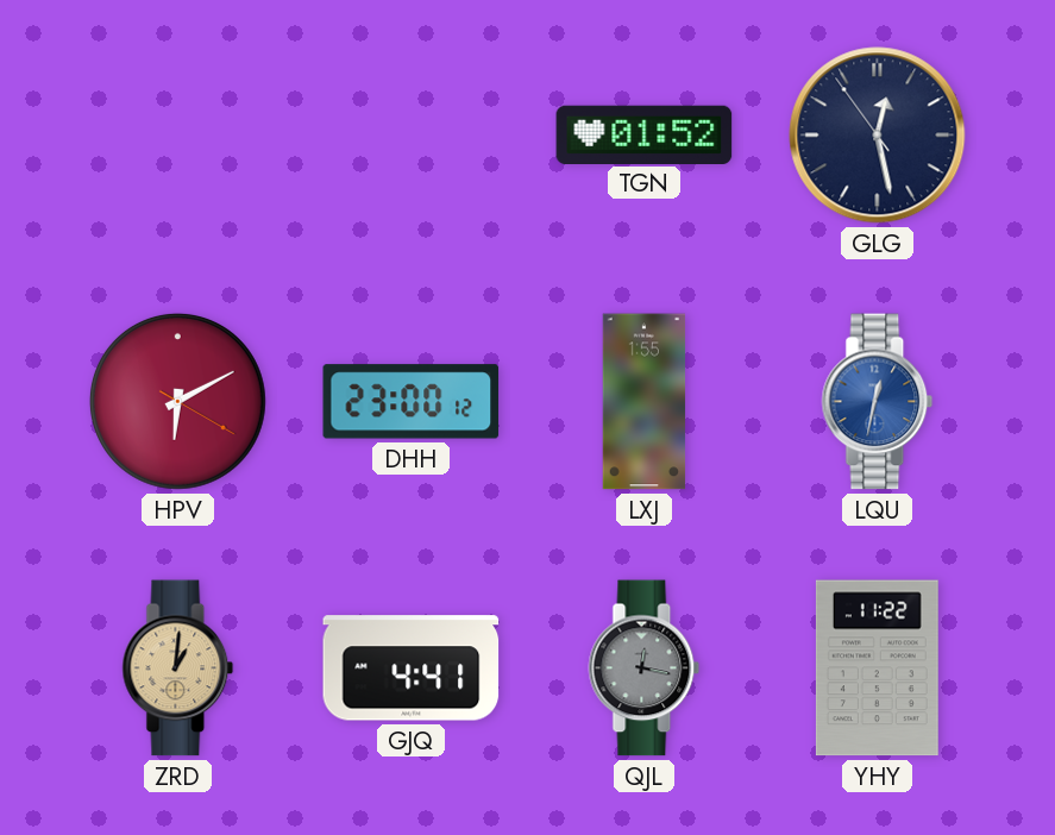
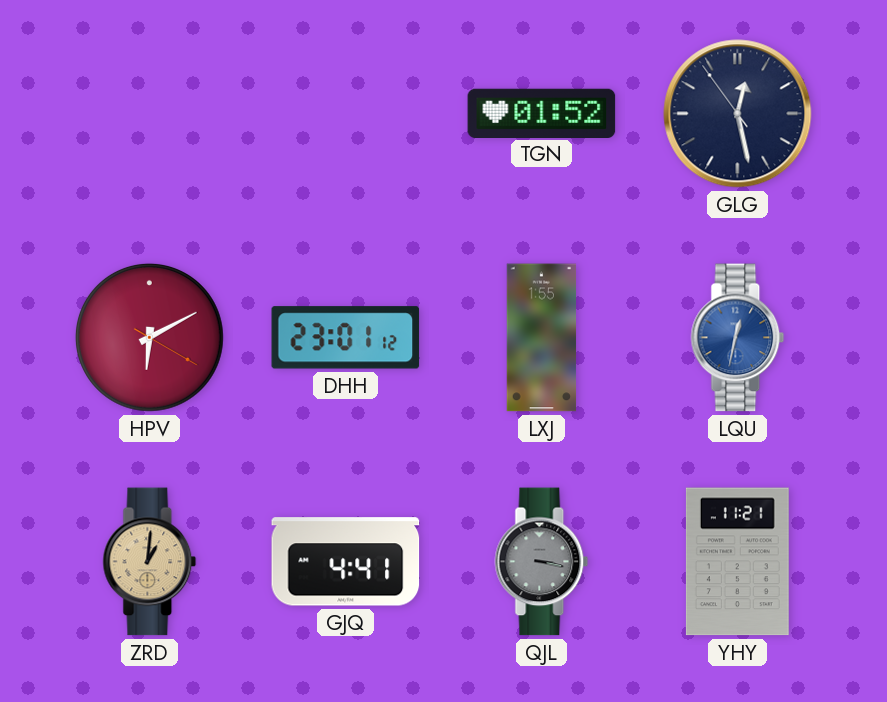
DHH: 23:00 -> 23:01 (346, 338)
QJL: 12:17 -> 3:17 (542, 562)
YHY: 11:22 -> 11:21 (737, 562)
